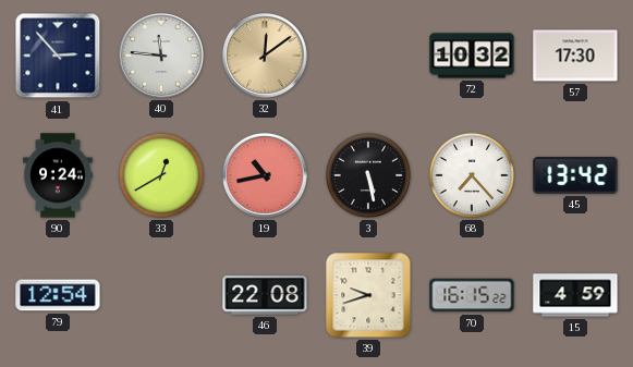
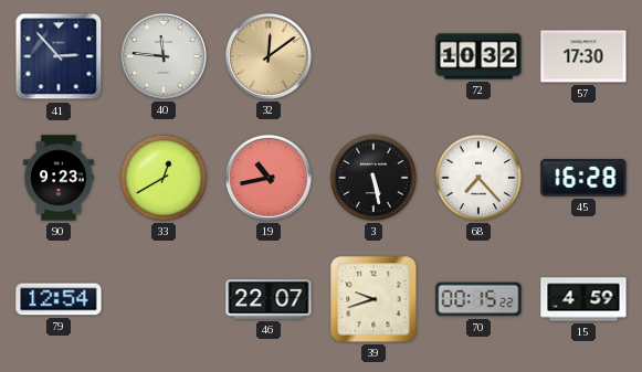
90: 9:24 -> 9:23 (59, 178)
45: 13:42 -> 16:28 (583, 178)
46: 22:08 -> 22:07 (269, 299)
70: 16:15 -> 00:15 (478, 299)
